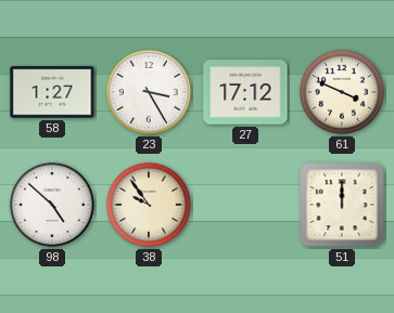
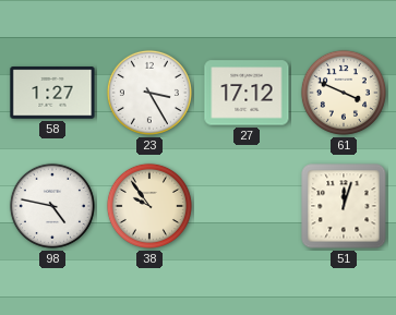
98: 4:52 -> 4:47 (52, 206)
51: 12:00 -> 12:03 (344, 206)
